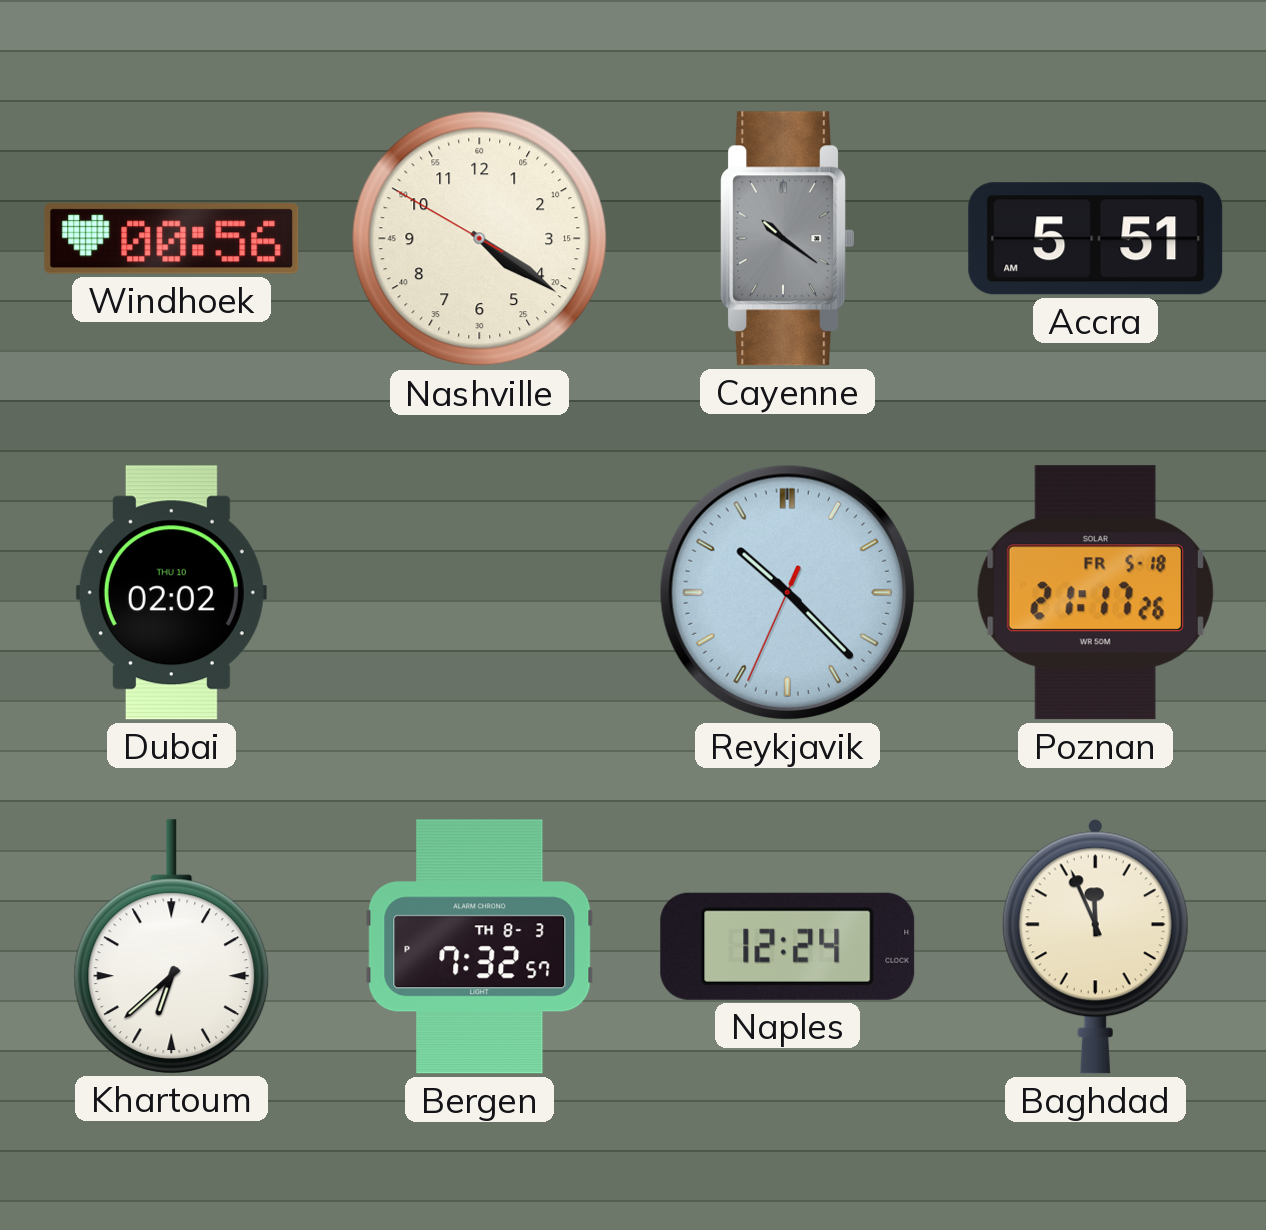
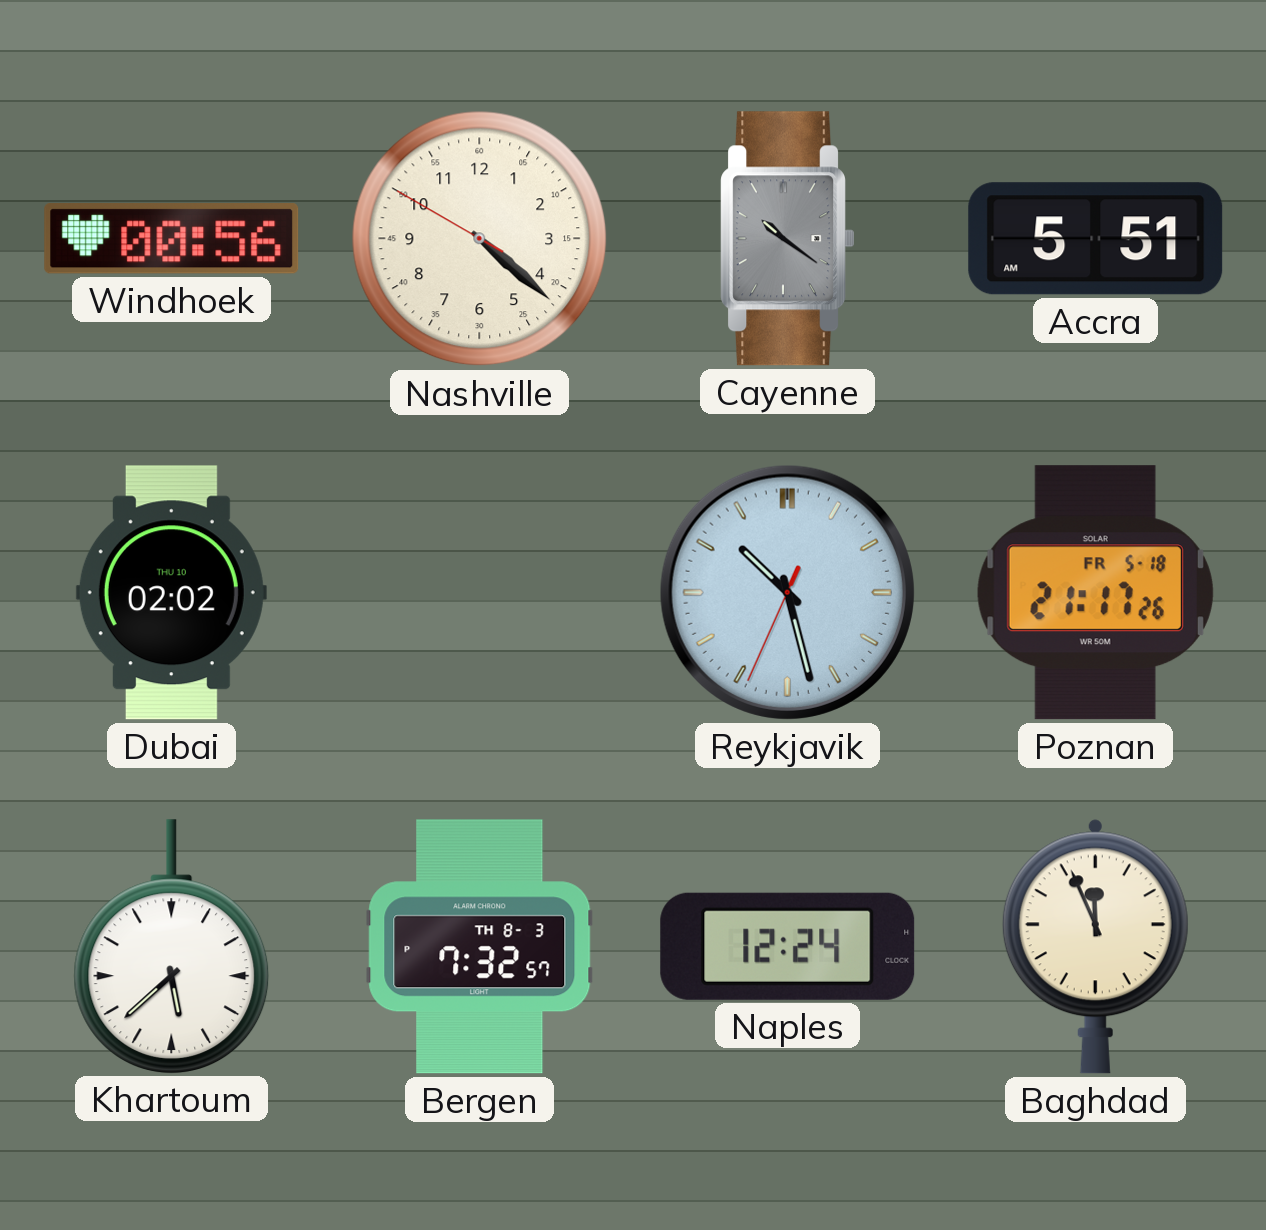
Nashville: 4:20 -> 4:21 (480, 239)
Reykjavik: 10:22 -> 10:27 (787, 592)
Khartoum: 6:38 -> 5:38 (172, 946)
